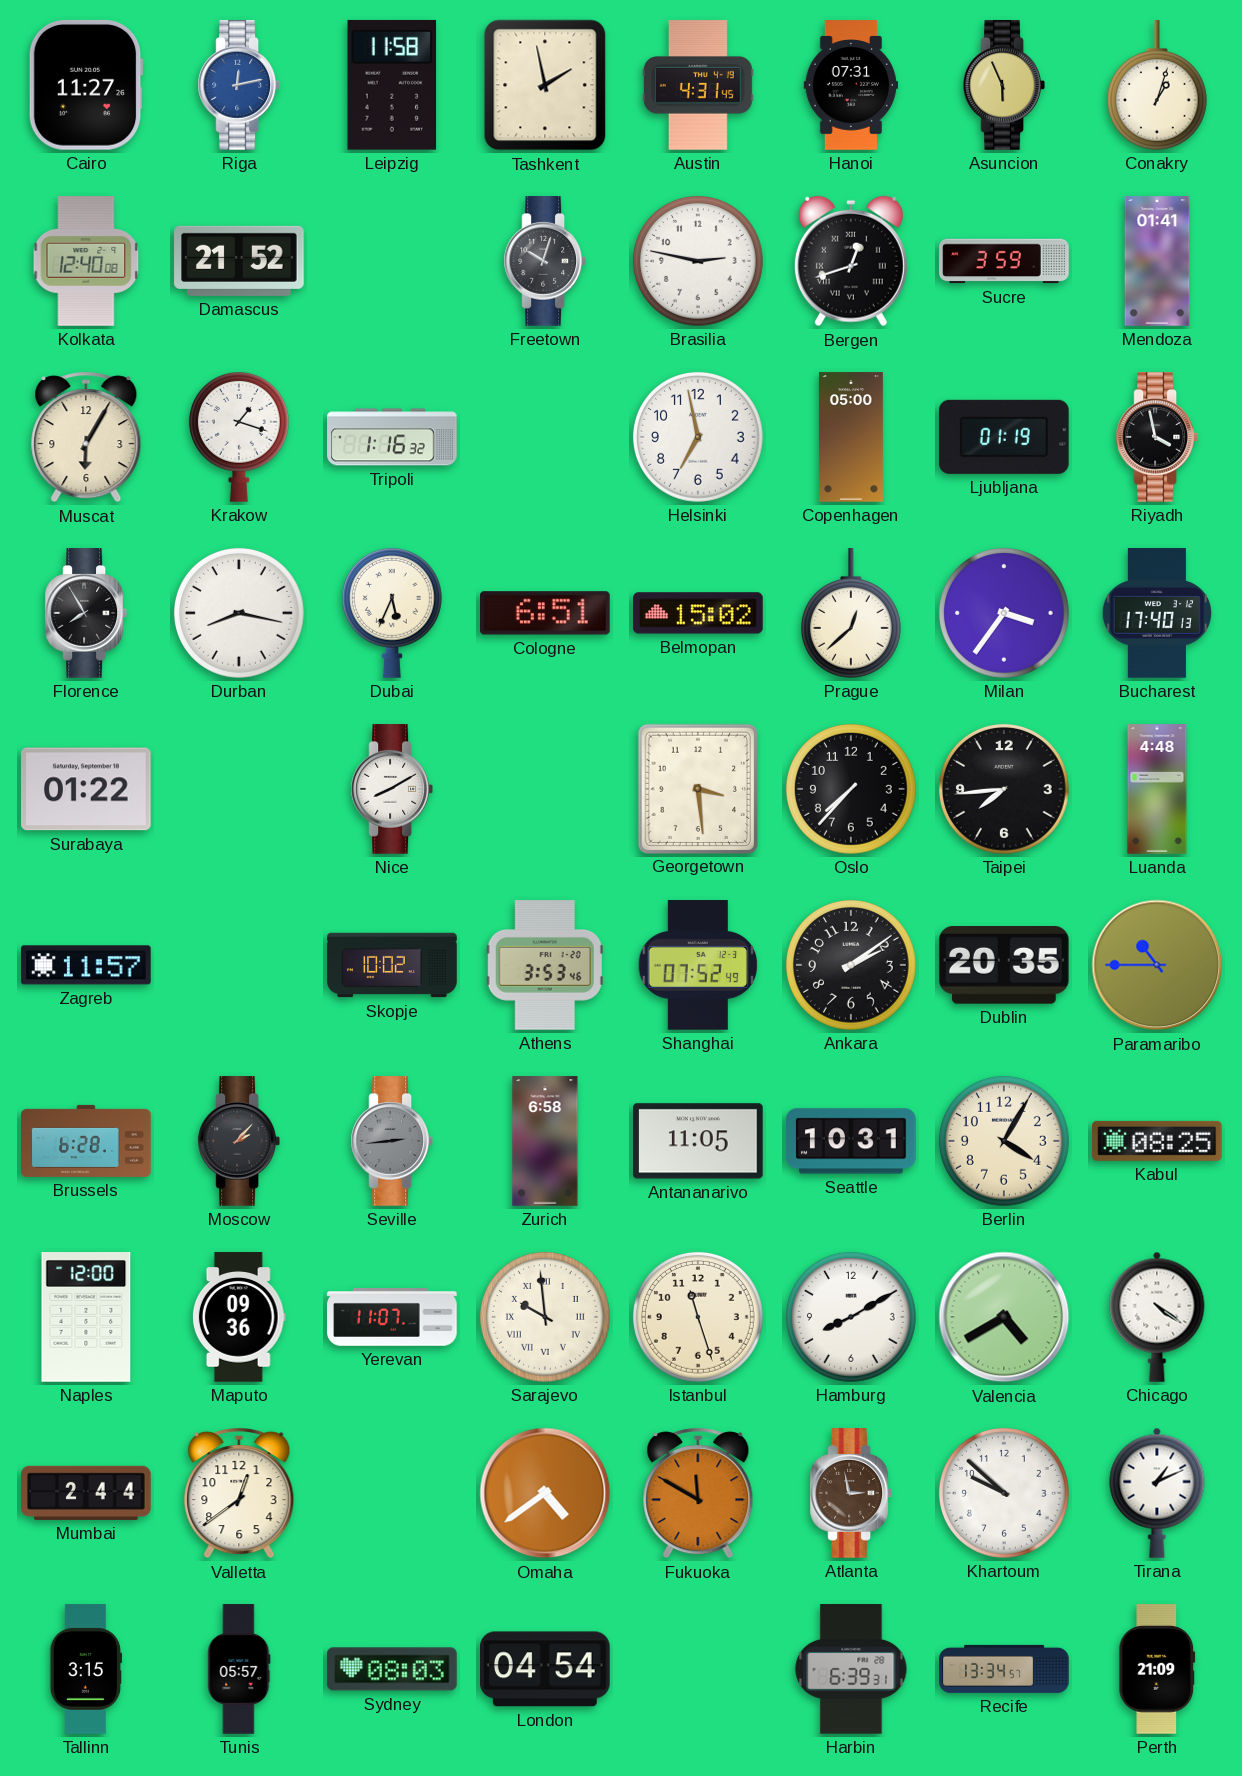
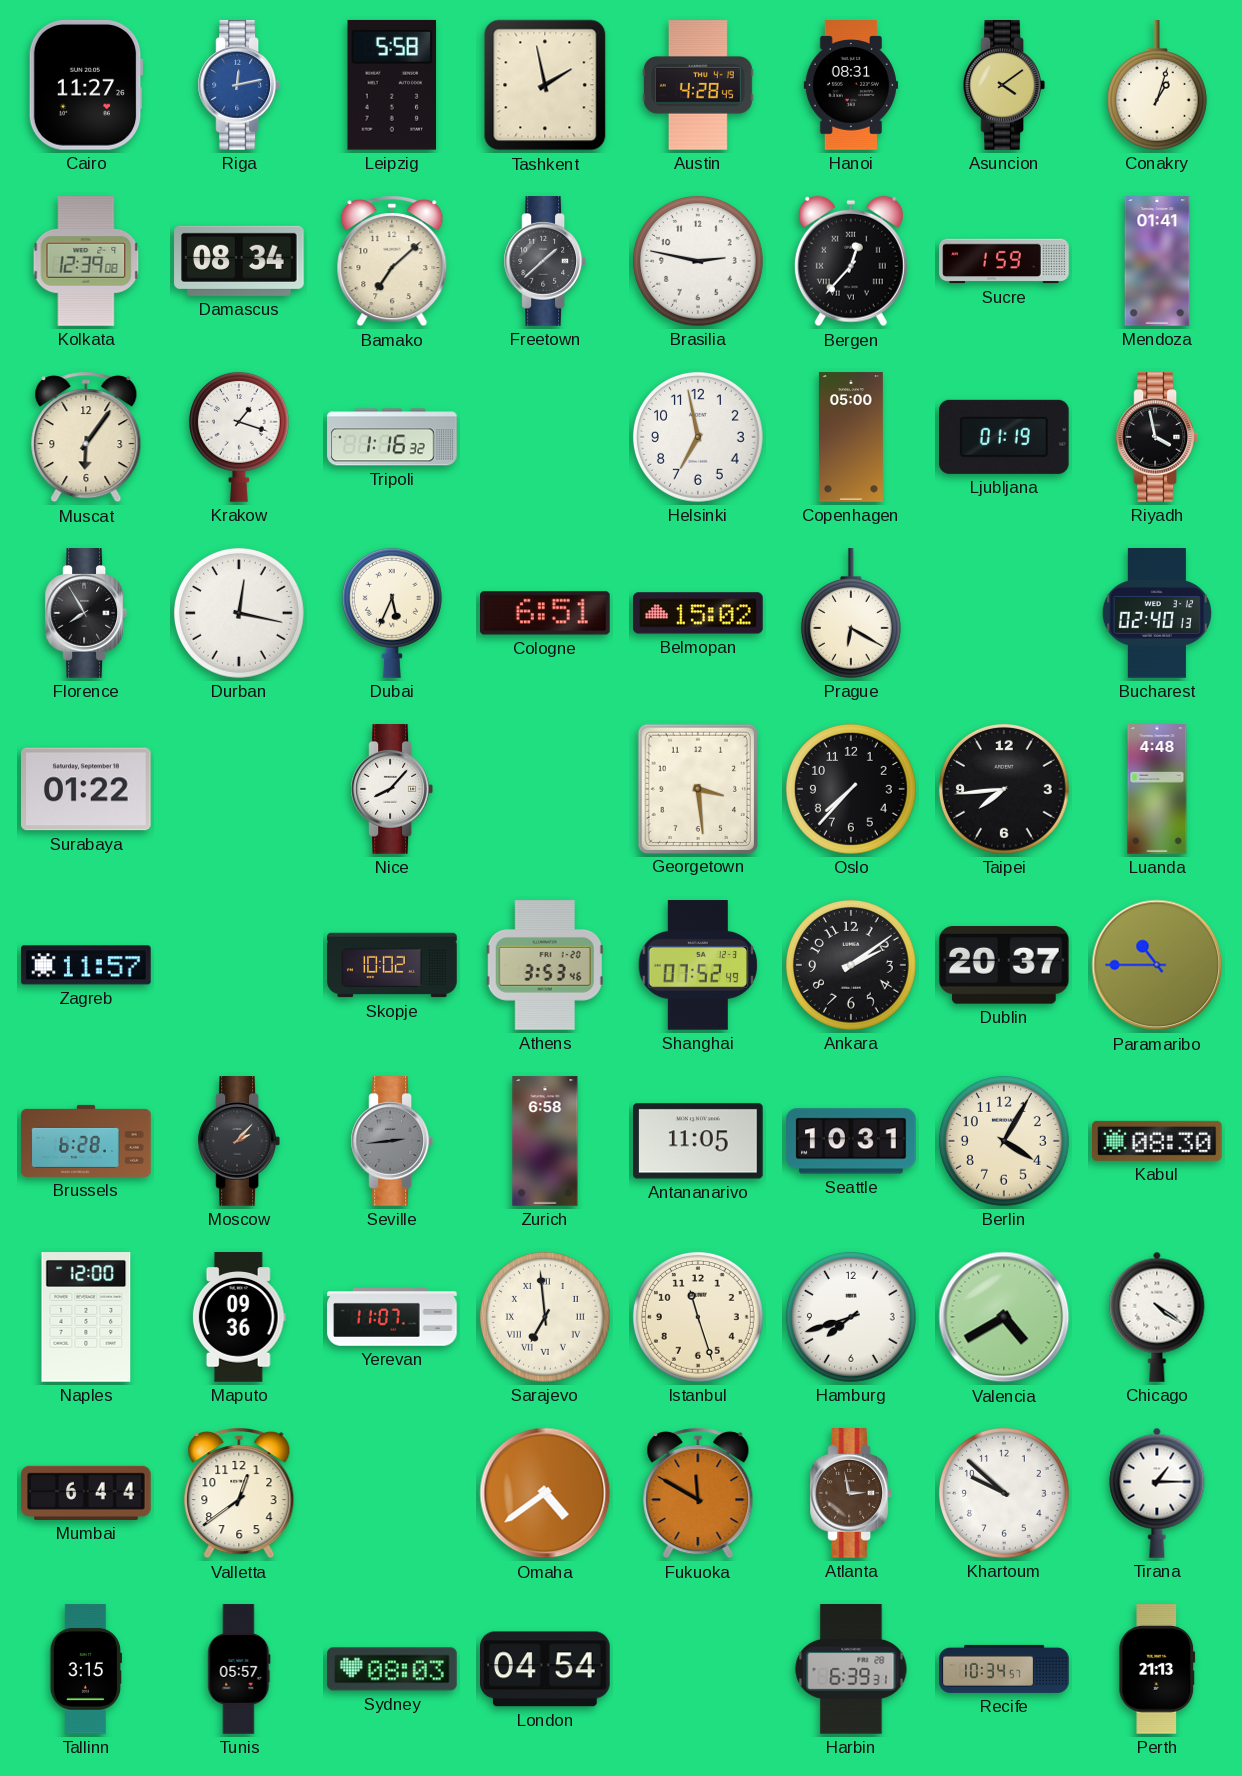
Leipzig: 11:58 -> 5:58 (392, 85)
Austin: 4:31 -> 4:28 (699, 85)
Hanoi: 07:31 -> 08:31 (851, 85)
Asuncion: 5:56 -> 4:09 (1003, 85)
Kolkata: 12:40 -> 12:39 (86, 261)
Damascus: 21:52 -> 08:34 (239, 261)
Bamako: none -> 7:08 (392, 261)
Freetown: 10:03 -> 1:38 (544, 261)
Bergen: 12:42 -> 12:37 (851, 261)
Sucre: 3:59 -> 1:59 (1004, 261)
Muscat: 6:05 -> 6:06 (86, 437)
Durban: 8:17 -> 12:17 (239, 613)
Prague: 12:38 -> 6:20 (851, 613)
Milan: 3:36 -> none (1004, 613)
Bucharest: 17:40 -> 02:40 (1157, 613)
Nice: 8:10 -> 8:07 (391, 789)
Dublin: 20:35 -> 20:37 (1004, 966)
Kabul: 08:25 -> 08:30 (1158, 1141)
Sarajevo: 9:59 -> 6:59 (545, 1317)
Hamburg: 8:10 -> 7:42 (851, 1317)
Mumbai: 2:44 -> 6:44 (86, 1493)
Tirana: 1:11 -> 1:15 (1157, 1493)
Recife: 13:34 -> 10:34 (1004, 1669)
Perth: 21:09 -> 21:13 (1157, 1669)
